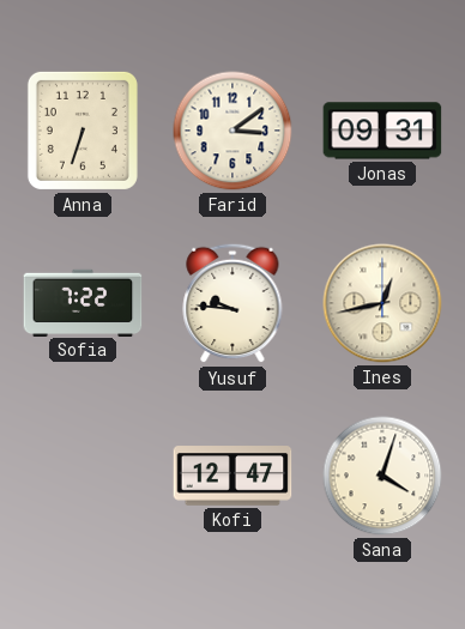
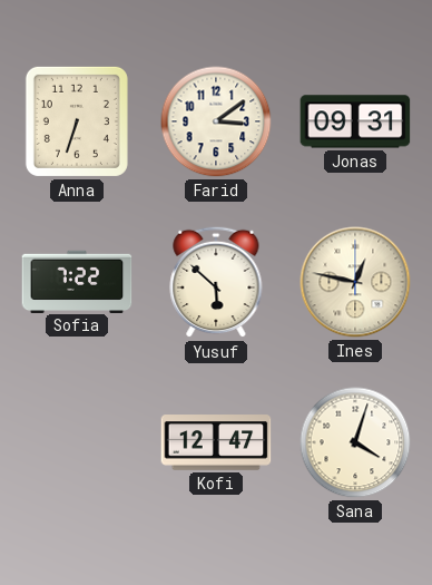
Yusuf: 9:46 -> 5:52 (216, 282)
Ines: 12:43 -> 12:47 (355, 282)
